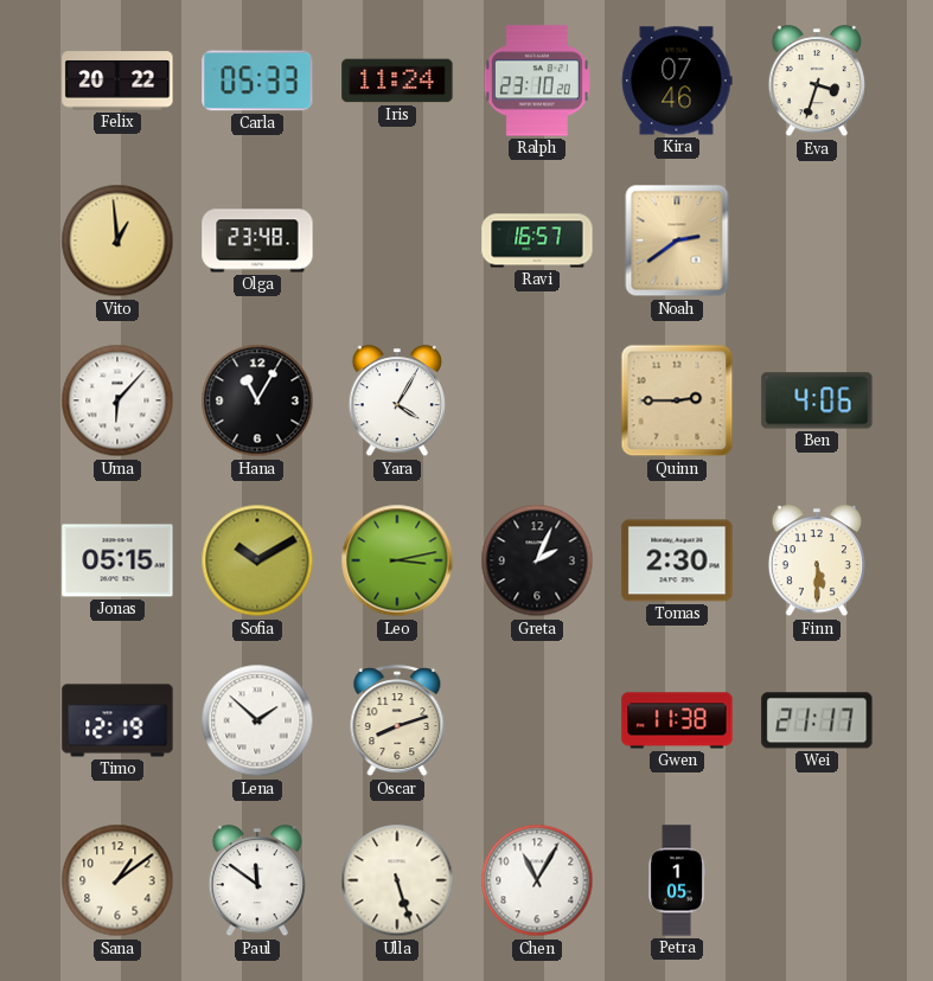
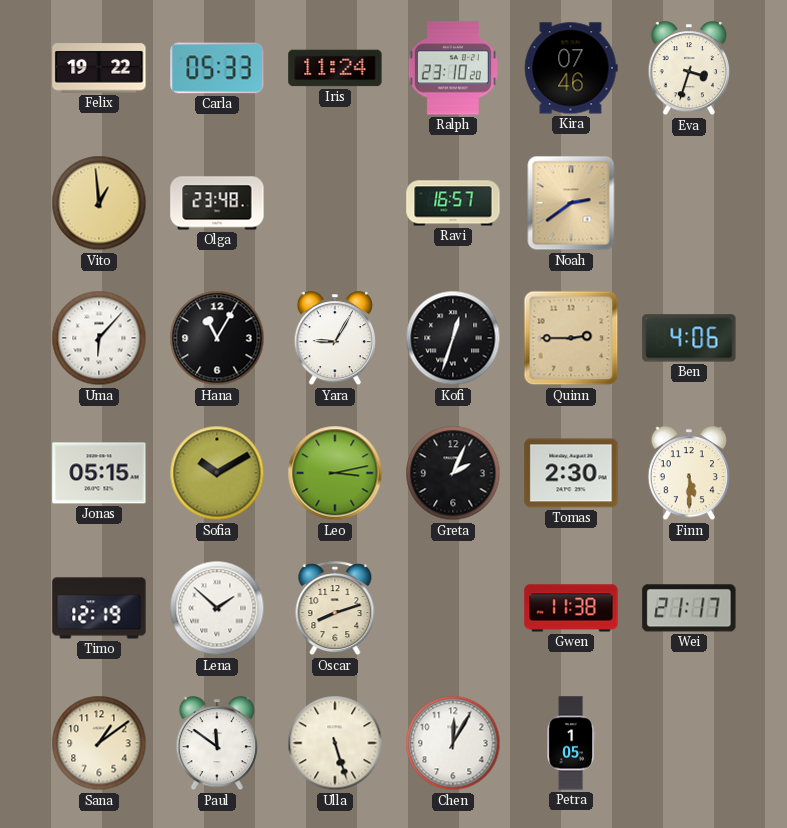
Felix: 20:22 -> 19:22 (99, 68)
Yara: 4:05 -> 9:05 (334, 339)
Kofi: none -> 12:33 (453, 338)
Chen: 11:05 -> 12:05 (453, 743)
